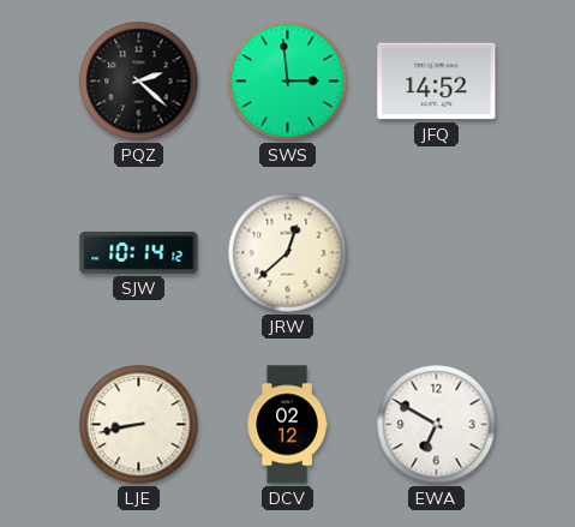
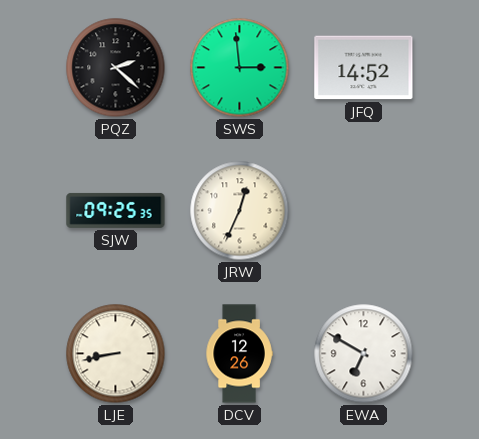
SJW: 10:14 -> 09:25 (116, 210)
JRW: 12:38 -> 12:34 (240, 211)
DCV: 02:12 -> 12:26 (239, 354)
